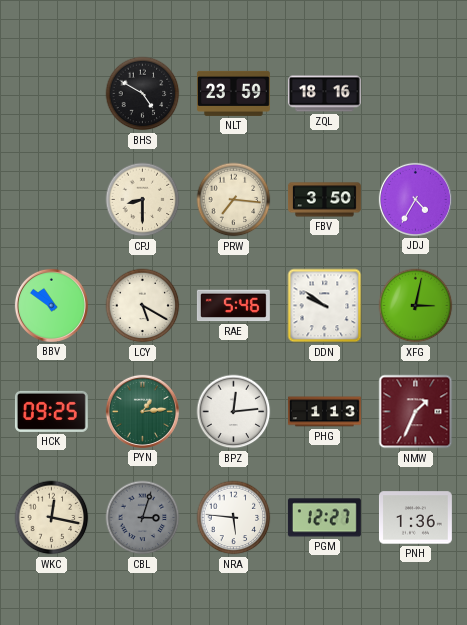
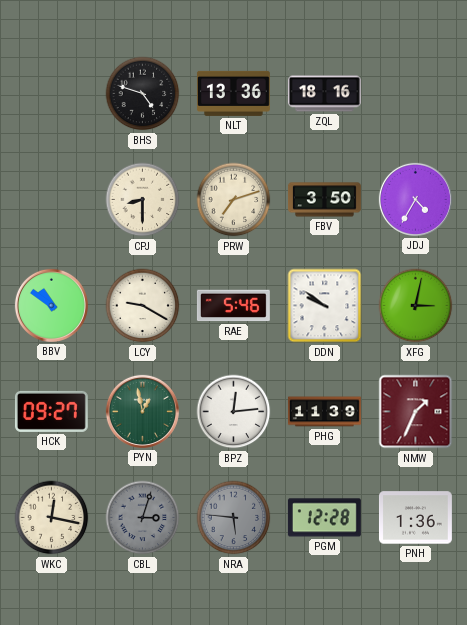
BHS: 4:50 -> 4:48 (143, 94)
NLT: 23:59 -> 13:36 (233, 93)
PRW: 7:16 -> 7:12 (234, 200)
LCY: 5:20 -> 9:20 (143, 306)
HCK: 09:25 -> 09:27 (51, 411)
PYN: 1:14 -> 12:58 (142, 411)
PHG: 1:13 -> 11:39 (324, 412)
NRA dial: white -> grey (234, 518)
PGM: 12:27 -> 12:28 (324, 518)
